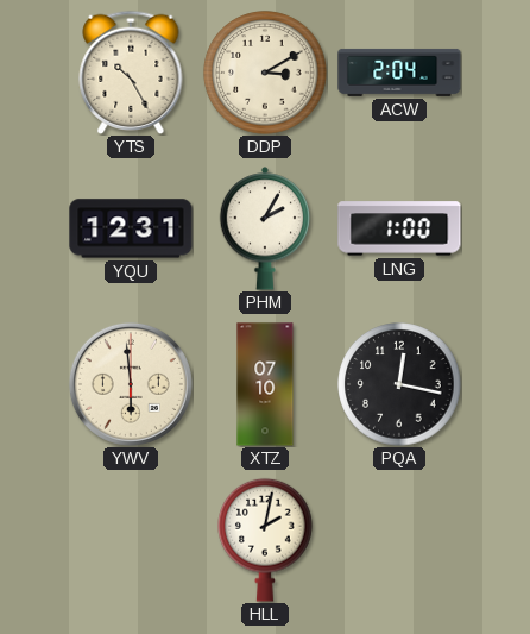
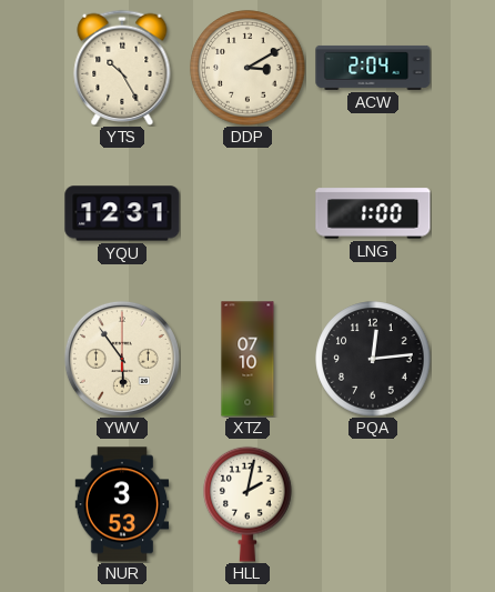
PHM: 2:05 -> none (265, 228)
YWV: 5:59 -> 5:54 (122, 359)
PQA: 12:17 -> 12:14 (373, 359)
NUR: none -> 3:53 (122, 504)
